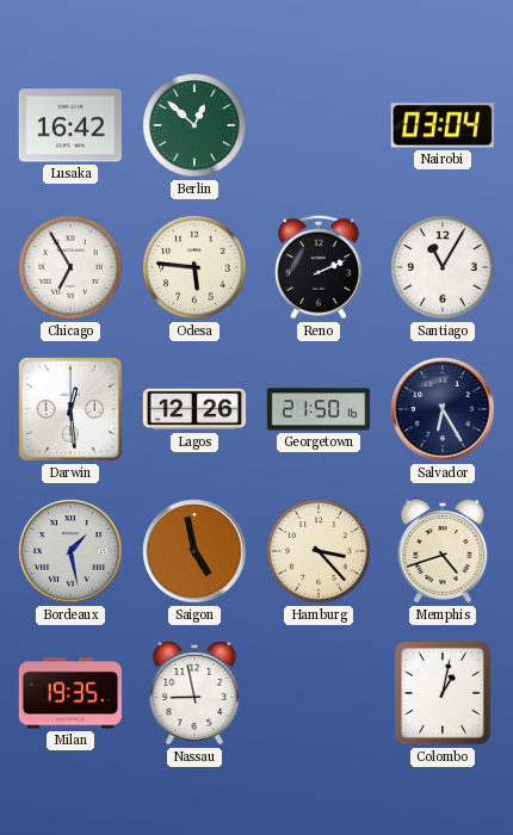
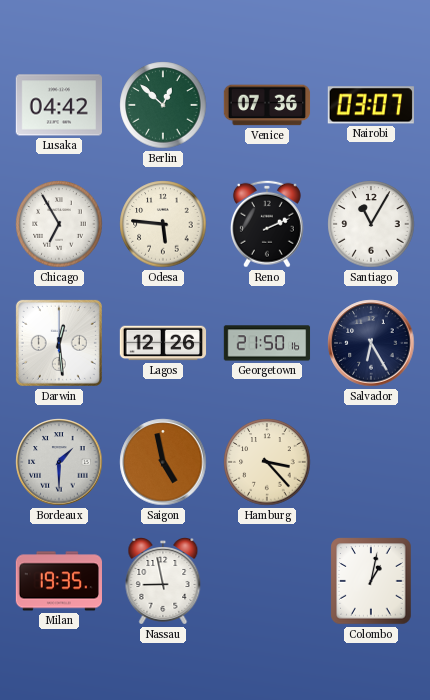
Lusaka: 16:42 -> 04:42 (58, 105)
Venice: none -> 07:36 (267, 105)
Nairobi: 03:04 -> 03:07 (371, 105)
Bordeaux: 1:28 -> 1:30 (59, 462)
Memphis: 4:42 -> none (443, 552)
